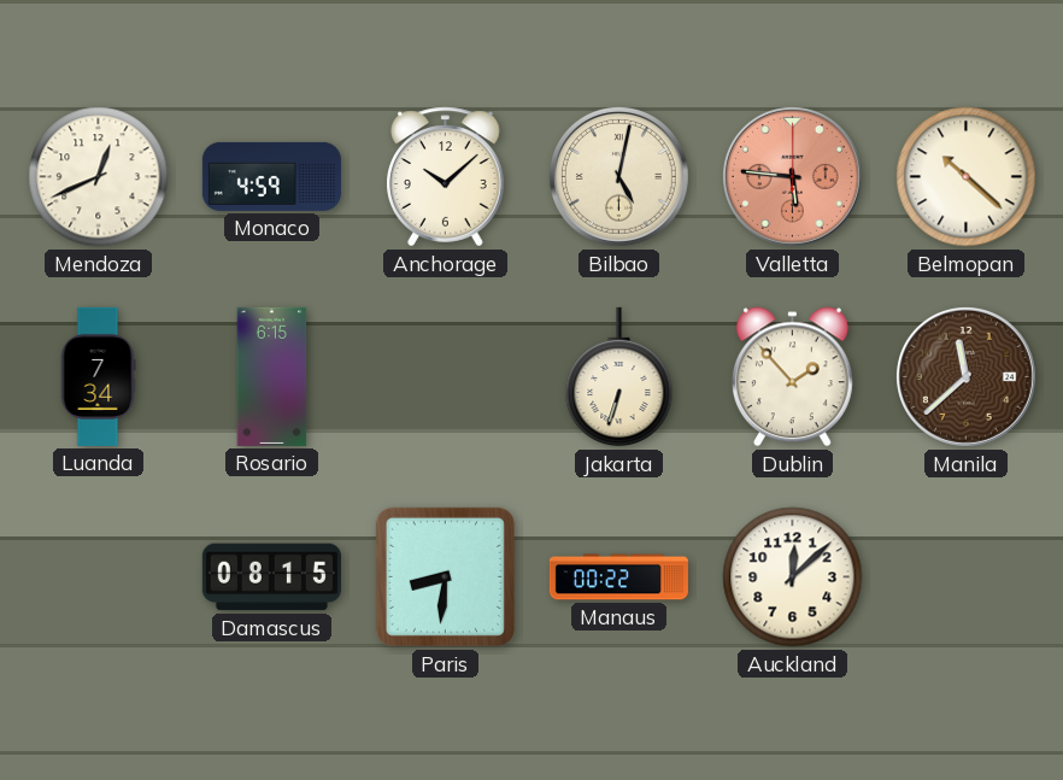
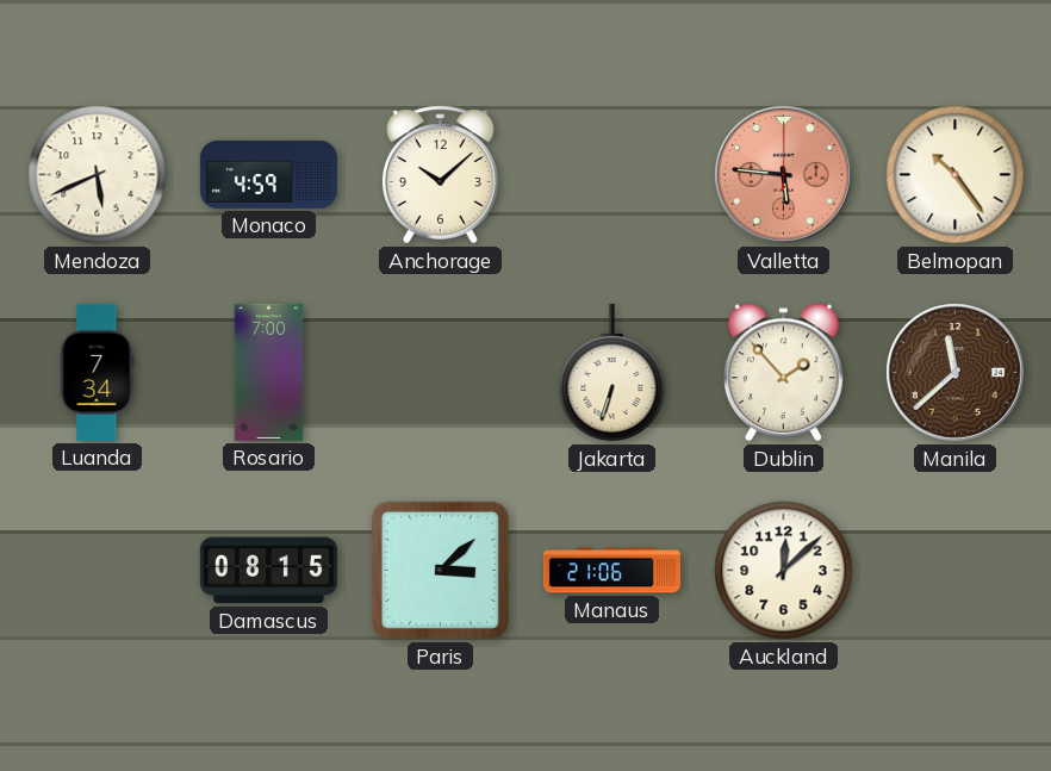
Mendoza: 12:41 -> 5:41 (98, 175)
Bilbao: 5:02 -> none (618, 176)
Belmopan: 10:22 -> 10:24 (956, 175)
Rosario: 6:15 -> 7:00 (269, 372)
Paris: 8:31 -> 3:08 (440, 570)
Manaus: 00:22 -> 21:06 (611, 571)
